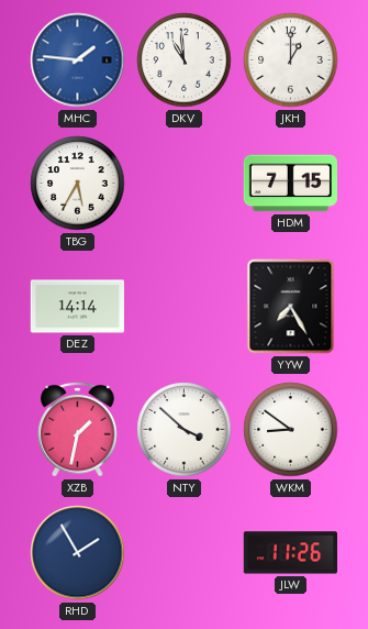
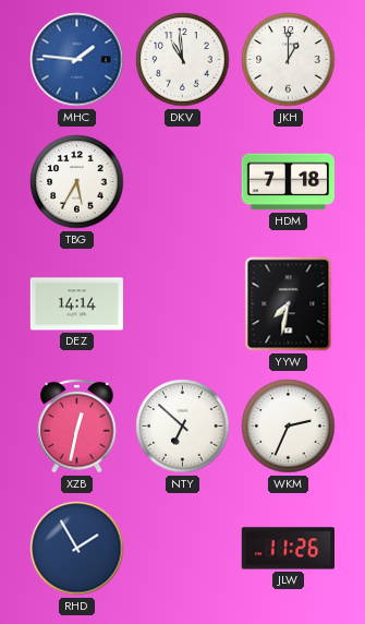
HDM: 7:15 -> 7:18 (288, 182)
YYW: 7:25 -> 7:32 (289, 304)
XZB: 1:32 -> 12:32 (77, 425)
NTY: 3:52 -> 6:52 (183, 427)
WKM: 8:51 -> 2:34 (289, 427)
